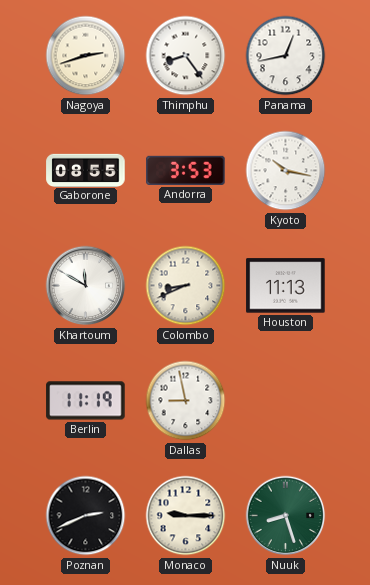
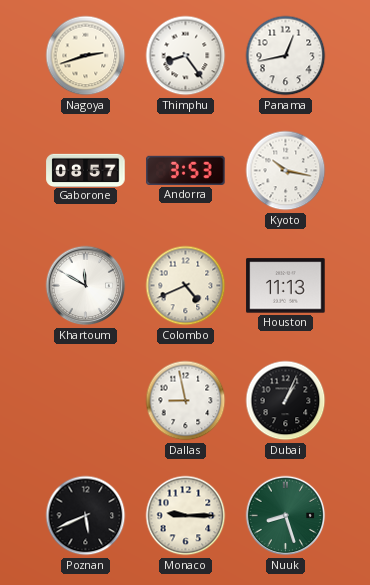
Gaborone: 08:55 -> 08:57 (86, 170)
Colombo: 8:41 -> 4:41 (186, 286)
Berlin: 11:19 -> none (86, 401)
Dubai: none -> 1:04 (286, 401)
Poznan: 2:41 -> 5:41 (86, 516)
